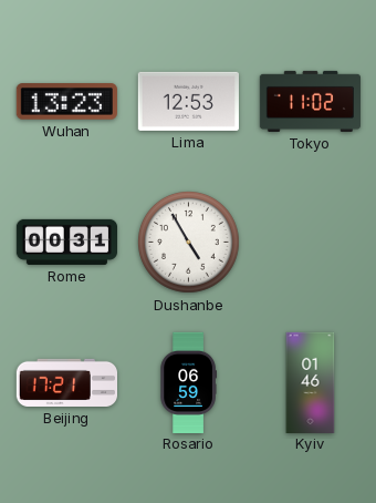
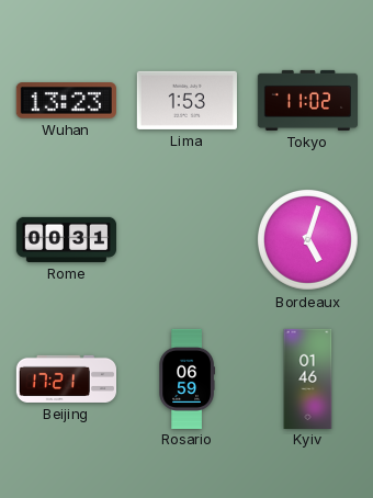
Lima: 12:53 -> 1:53 (187, 100)
Dushanbe: 4:55 -> none (189, 243)
Bordeaux: none -> 5:03 (308, 240)
